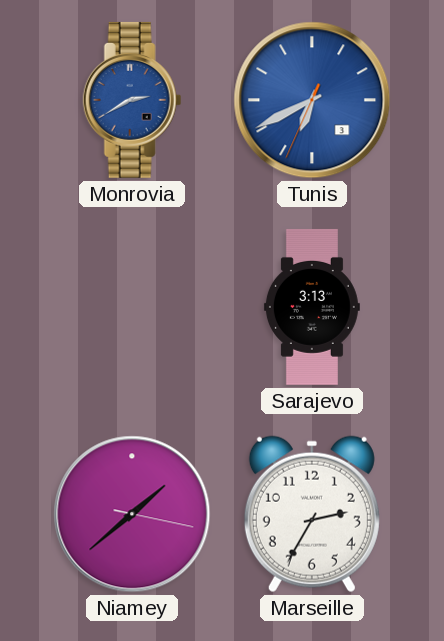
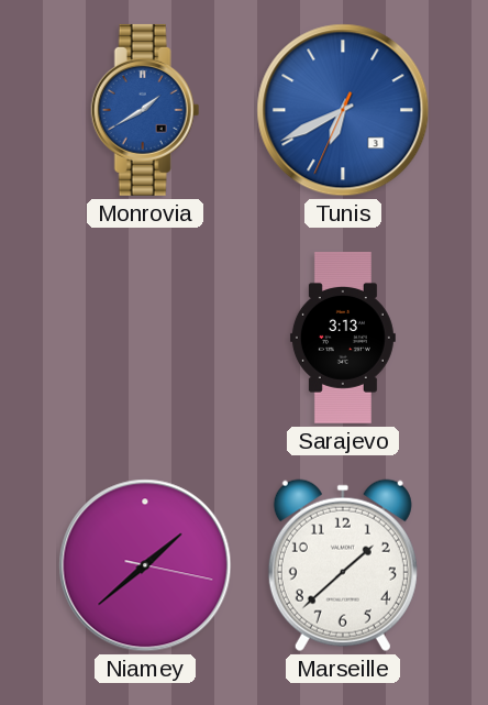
Monrovia: 2:40 -> 1:40 (145, 110)
Marseille: 2:35 -> 1:38 (343, 565)
